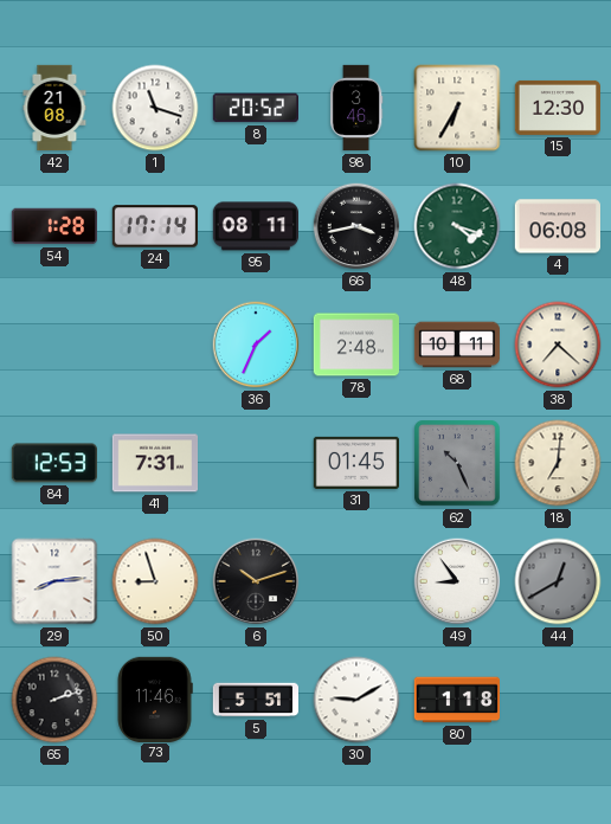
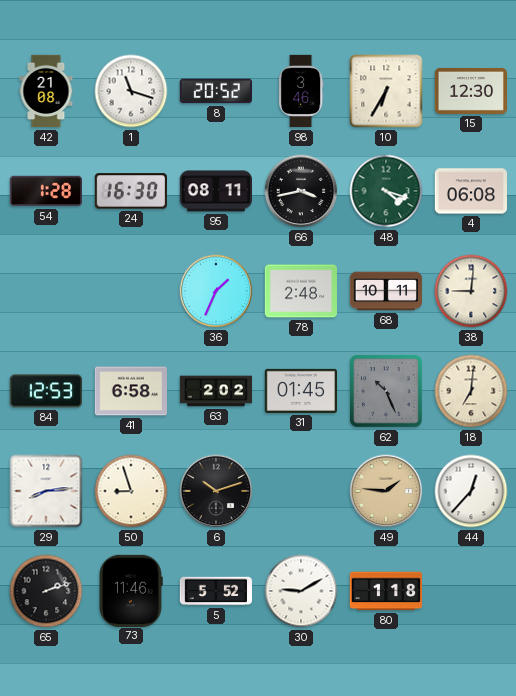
24: 17:14 -> 16:30 (130, 191)
38: 7:22 -> 9:01 (471, 291)
41: 7:31 -> 6:58 (131, 391)
63: none -> 2:02 (216, 391)
49: 8:54 -> 1:46 (386, 491)
49 dial: white -> champagne (386, 491)
44: 12:40 -> 12:37 (471, 491)
44 dial: grey -> white (471, 491)
5: 5:51 -> 5:52 (215, 591)
